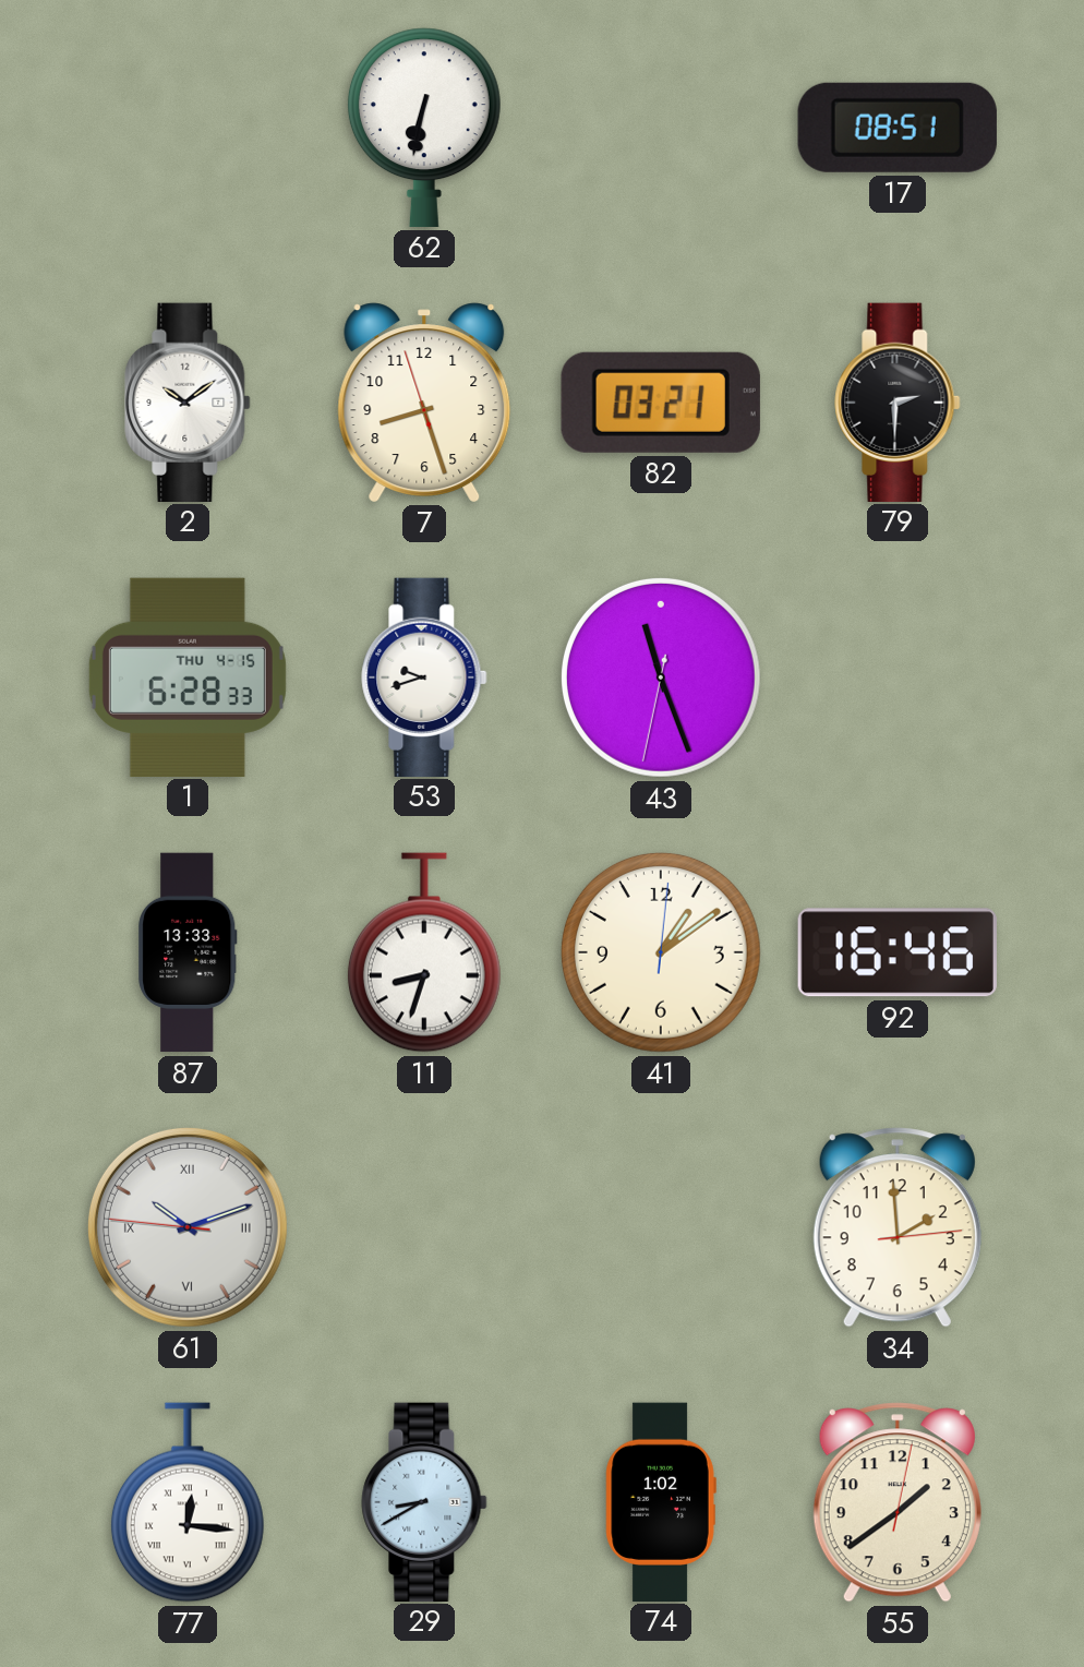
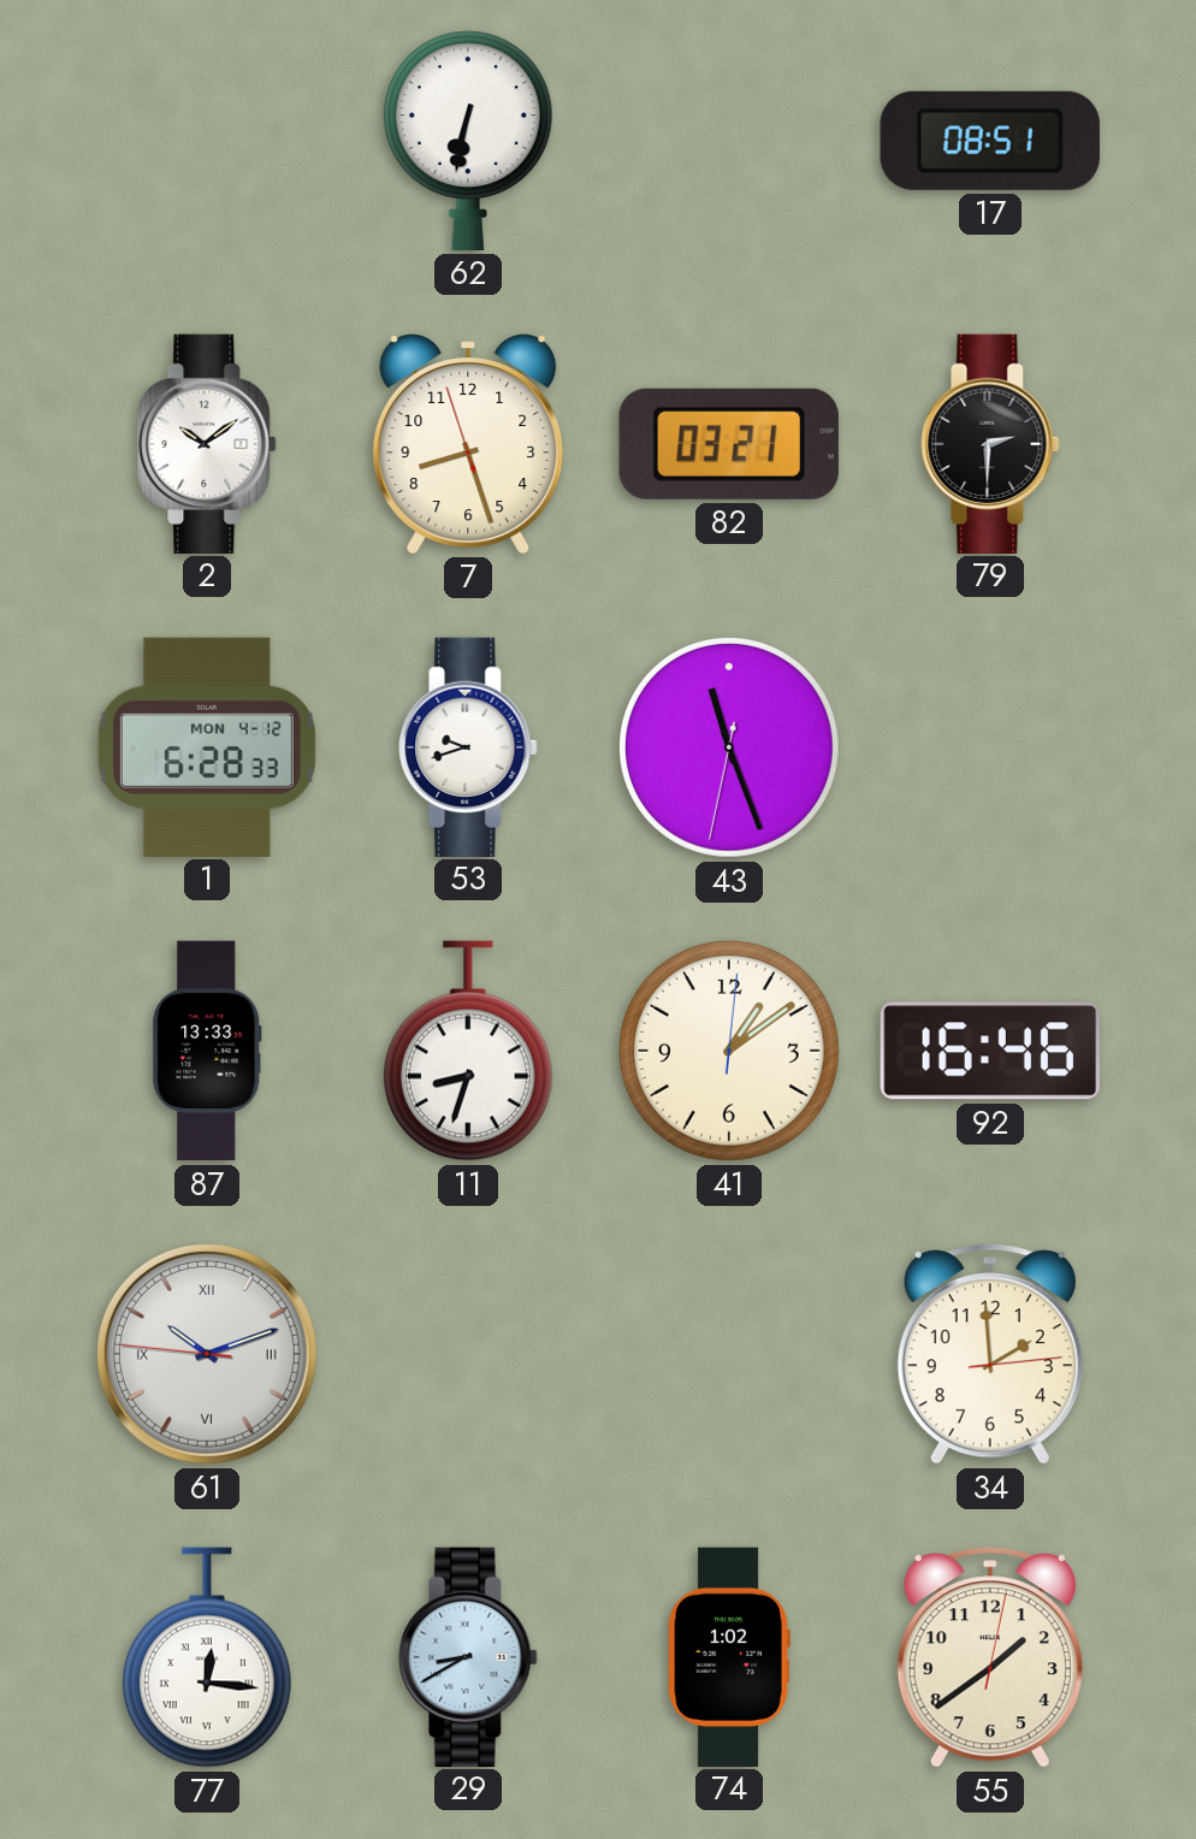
1 date: THU 4-15 -> MON 4-12 (207, 746)
